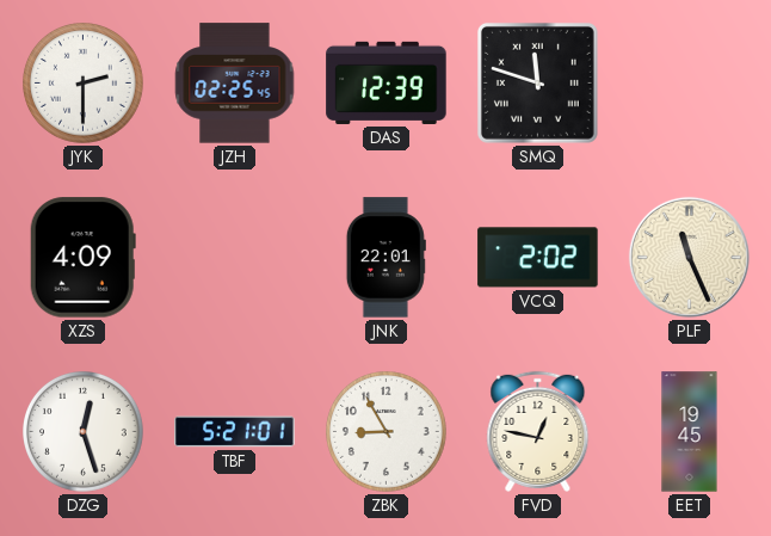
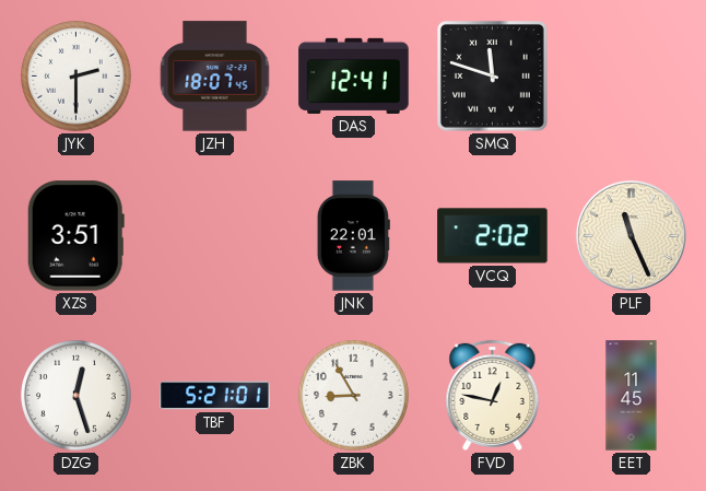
JZH: 02:25 -> 18:07 (215, 77)
DAS: 12:39 -> 12:41 (354, 75)
XZS: 4:09 -> 3:51 (75, 236)
EET: 19:45 -> 11:45 (632, 396)
